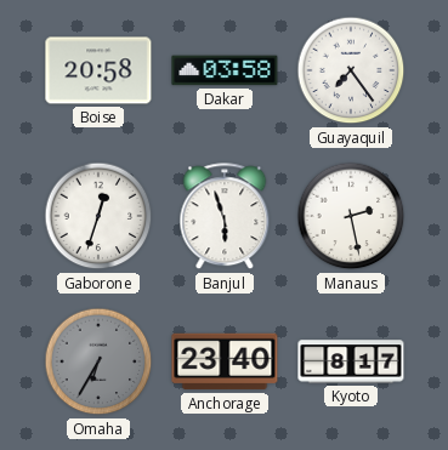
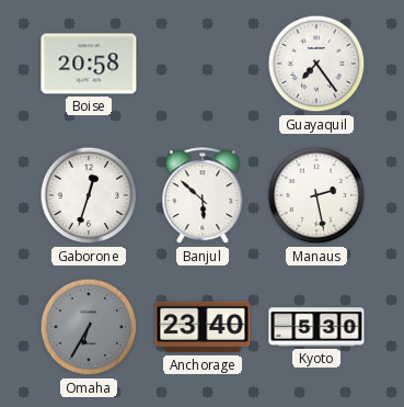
Dakar: 03:58 -> none (225, 70)
Banjul: 5:57 -> 5:52 (203, 196)
Kyoto: 8:17 -> 5:30 (316, 327)
